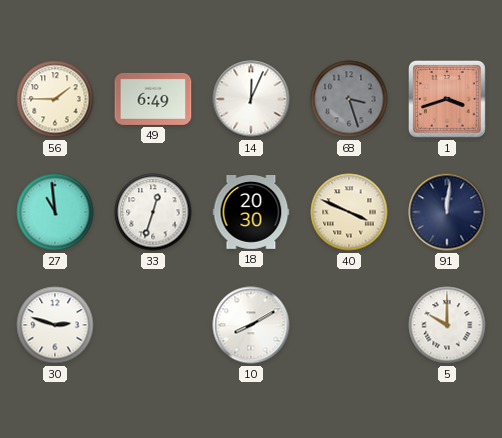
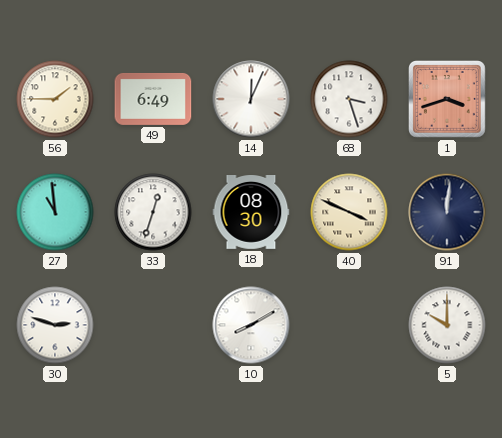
68 dial: grey -> white (349, 99)
18: 20:30 -> 08:30 (251, 213)
